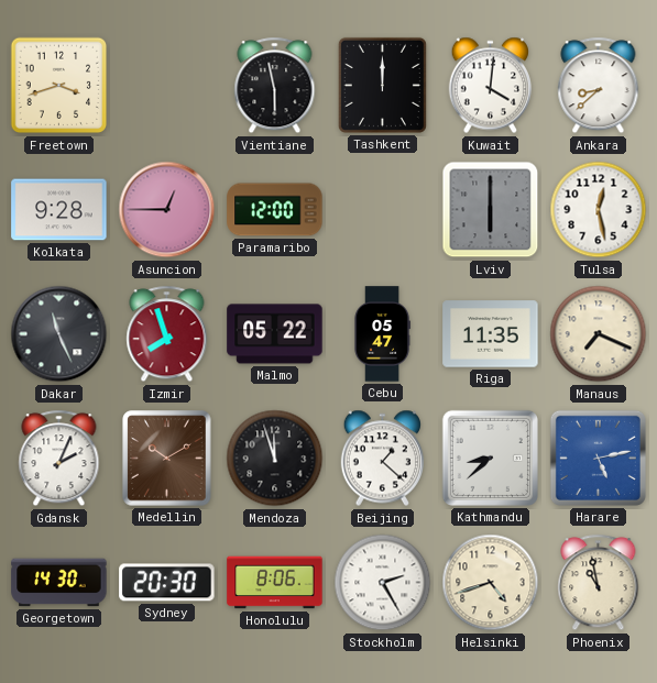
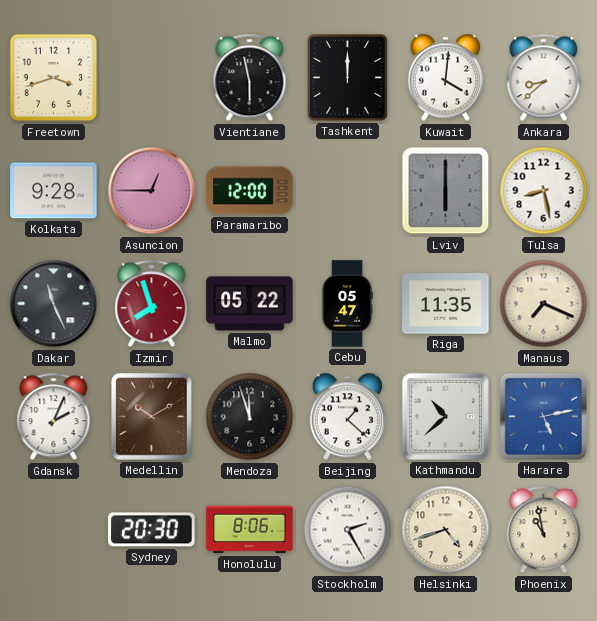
Tulsa: 12:28 -> 8:28 (544, 191)
Kathmandu: 8:38 -> 10:38 (445, 416)
Georgetown: 14:30 -> none (59, 583)
